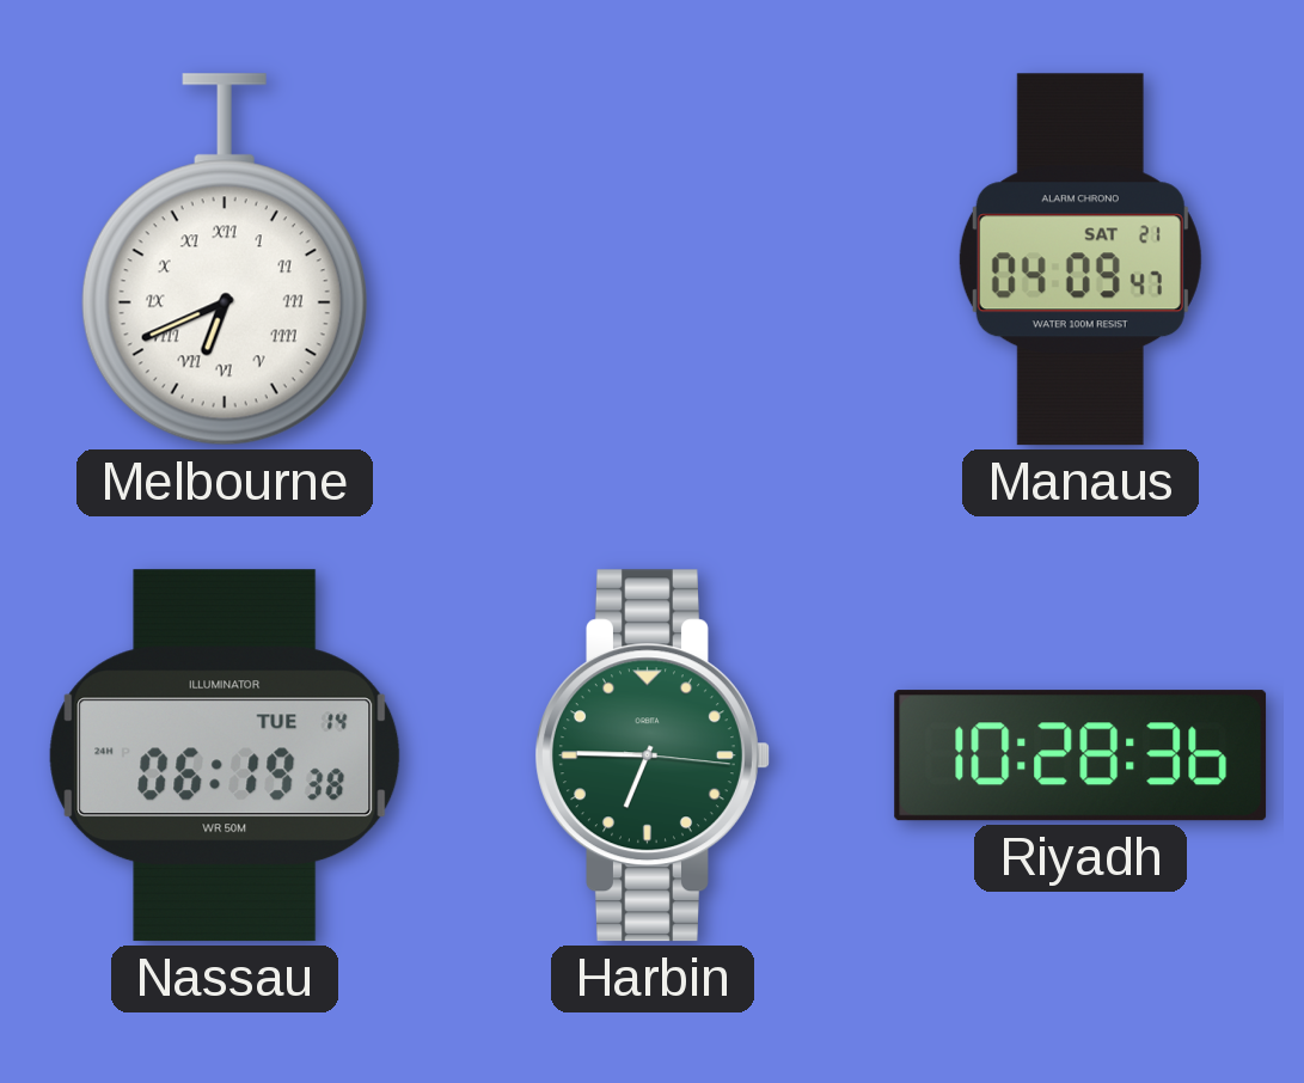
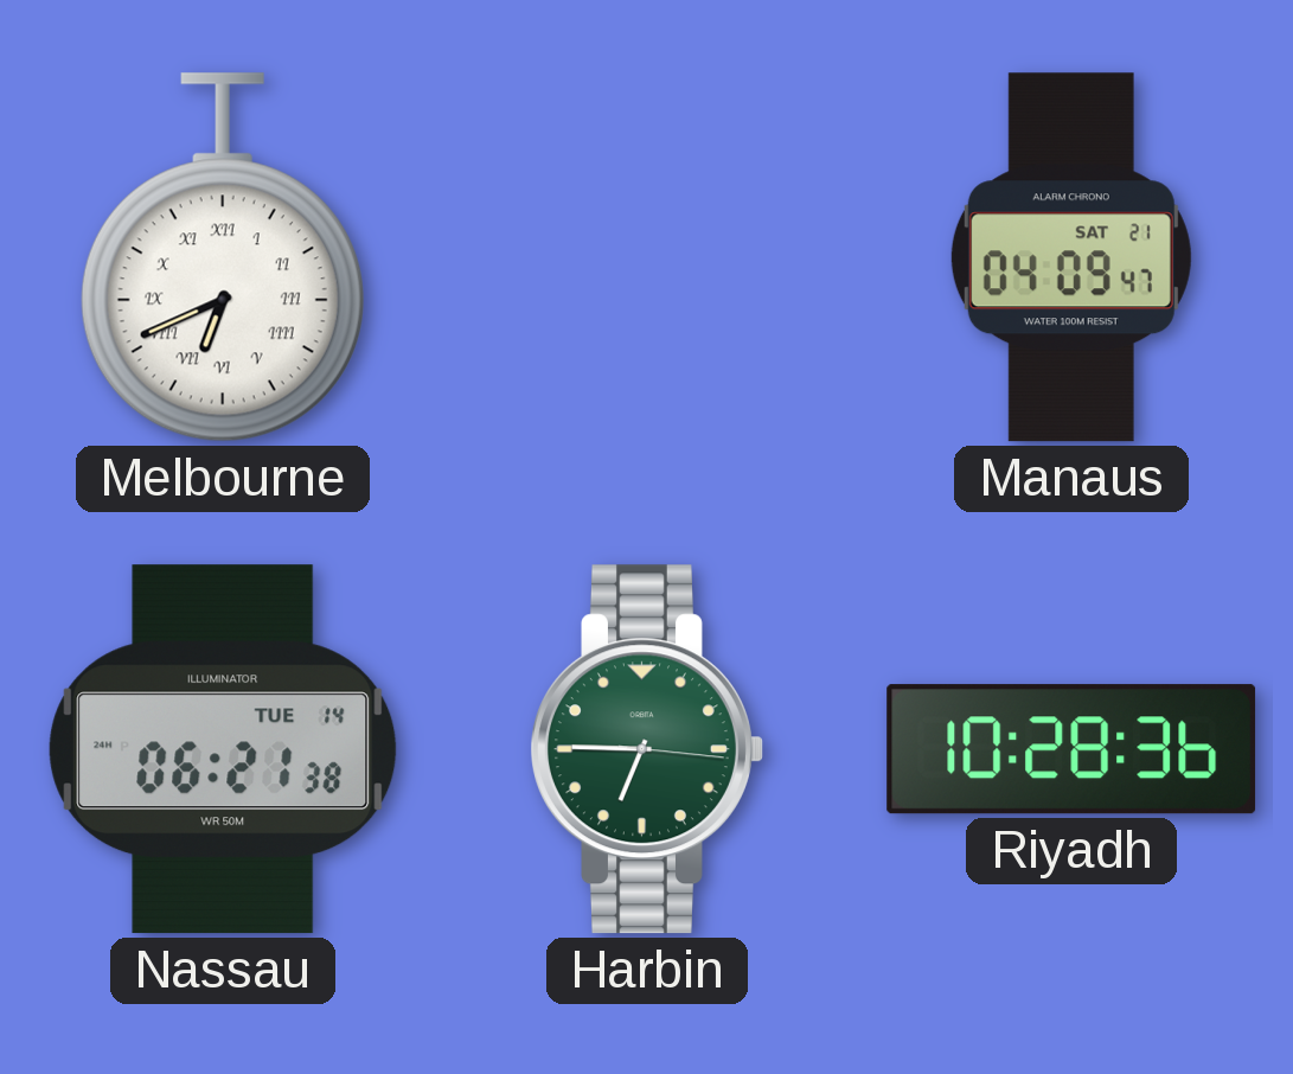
Nassau: 06:19 -> 06:21 (223, 749)
